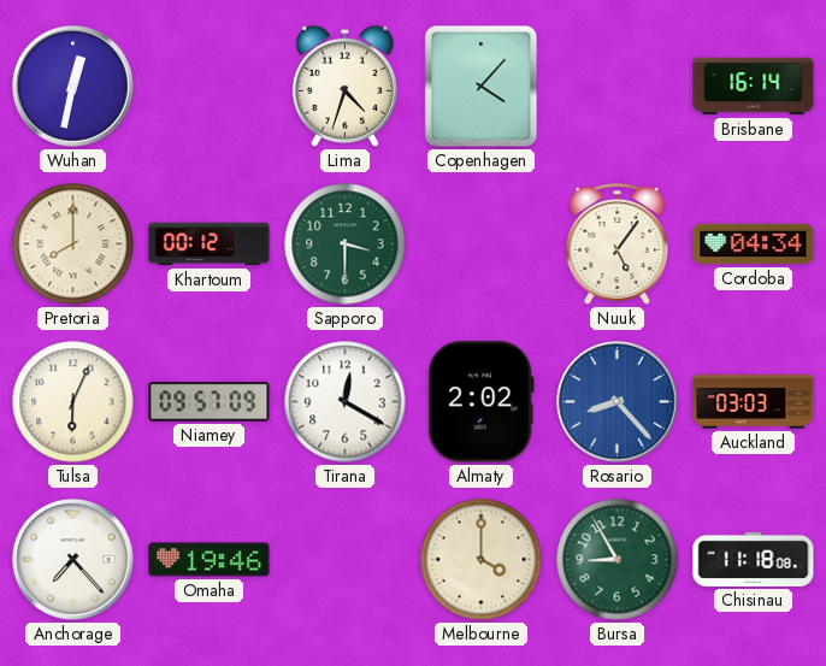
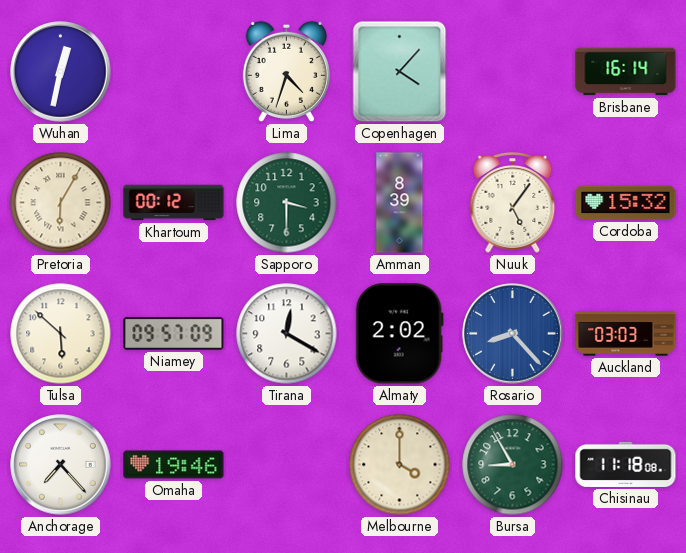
Pretoria: 8:00 -> 6:05 (61, 203)
Amman: none -> 8:39 (400, 203)
Cordoba: 04:34 -> 15:32 (626, 203)
Tulsa: 6:04 -> 5:52 (61, 334)
